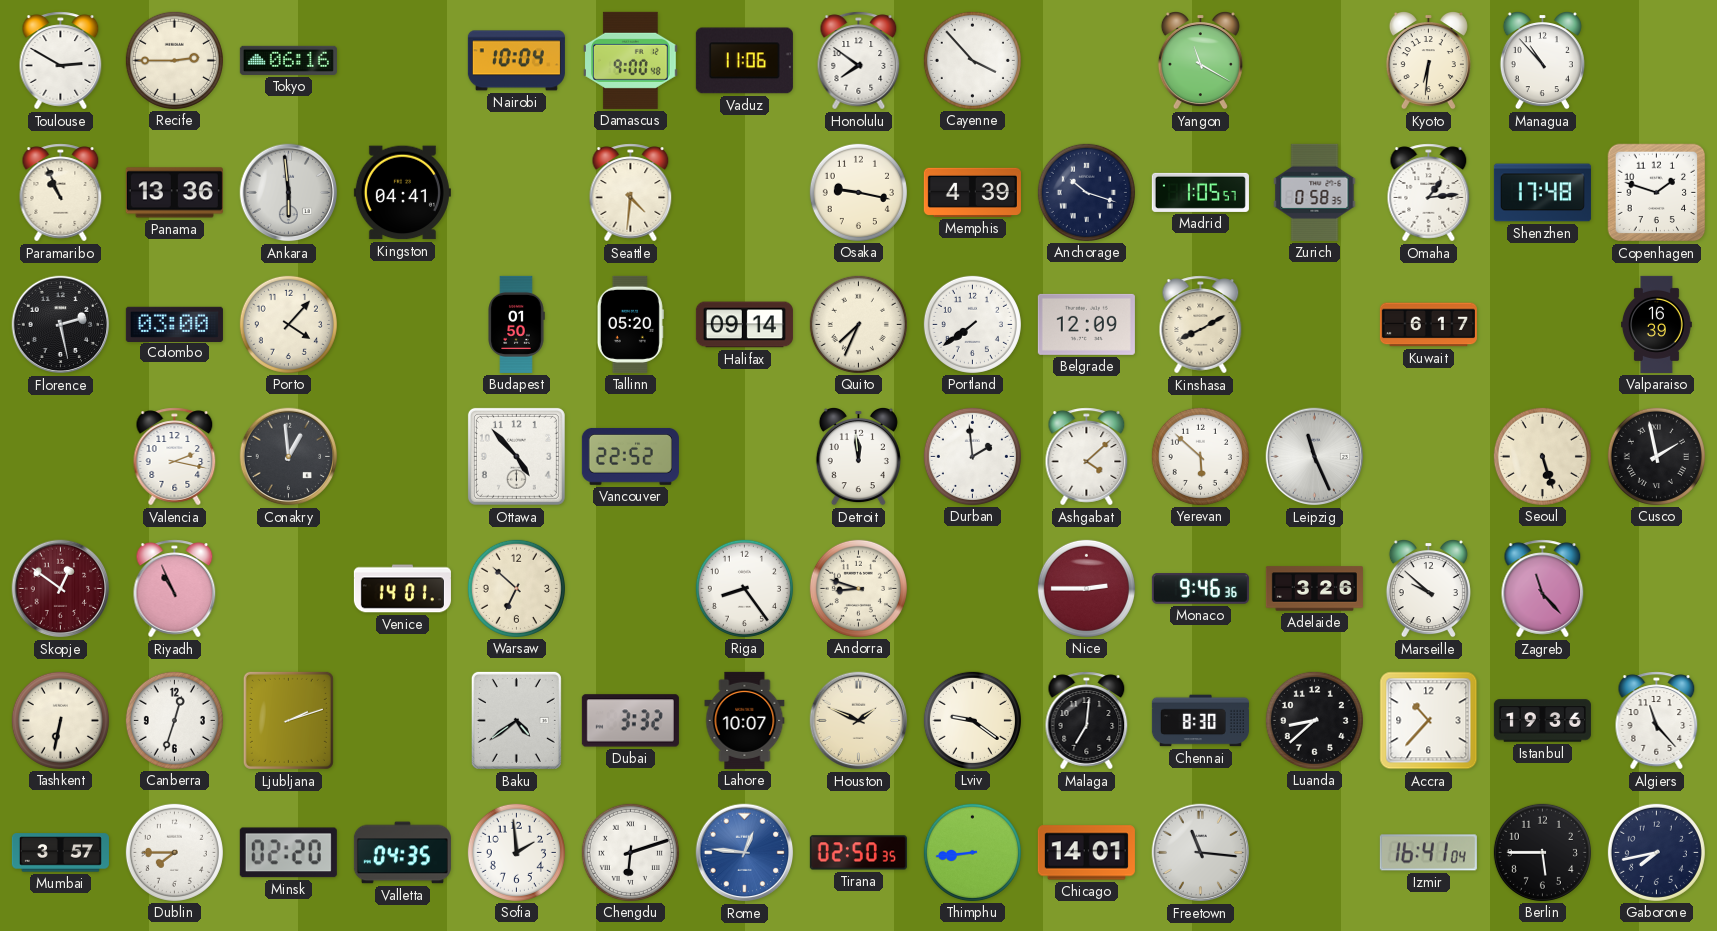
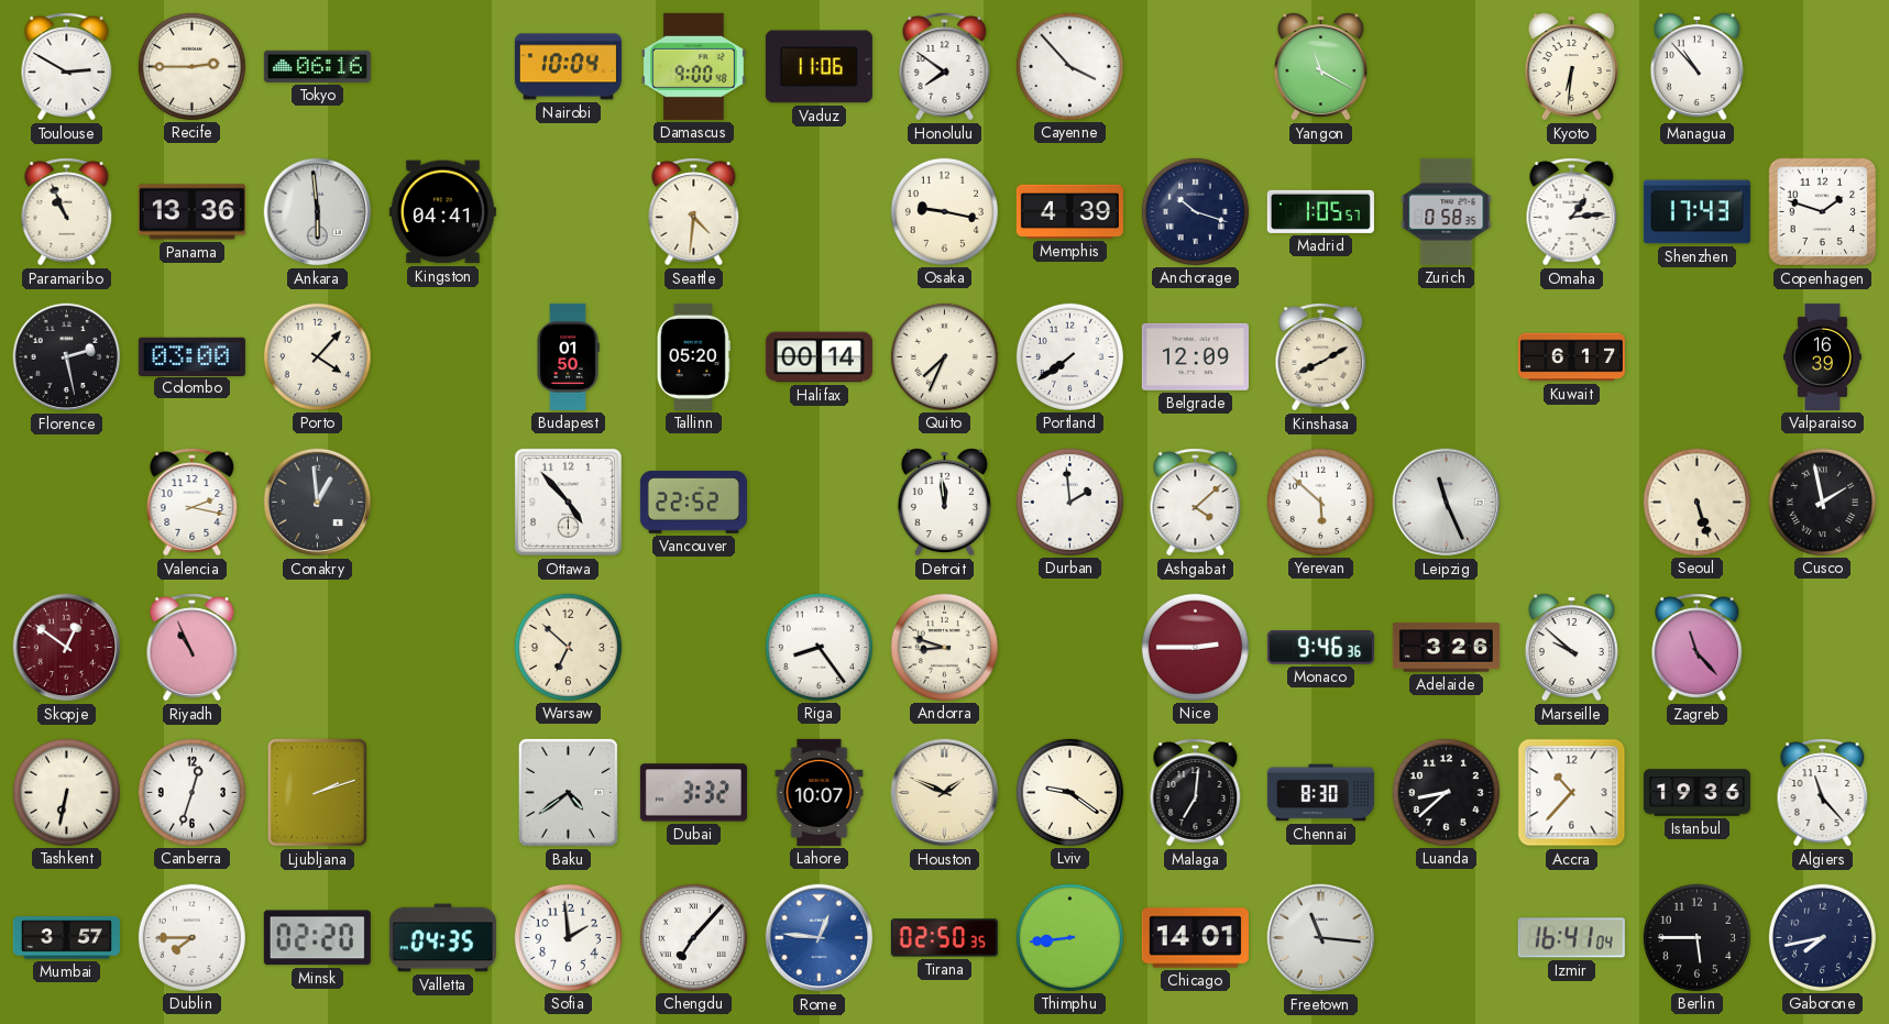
Shenzhen: 17:48 -> 17:43 (1696, 212)
Halifax: 09:14 -> 00:14 (819, 357)
Venice: 14:01 -> none (402, 589)
Chengdu: 6:12 -> 7:07 (693, 937)
